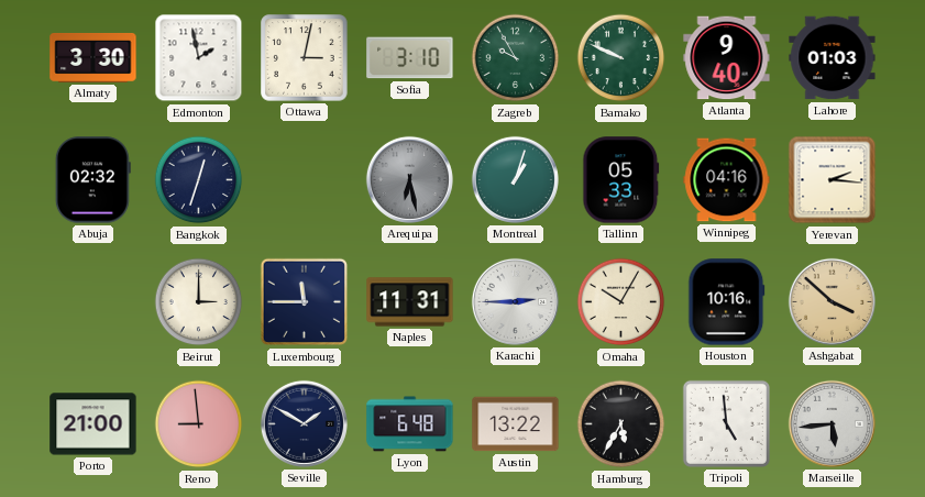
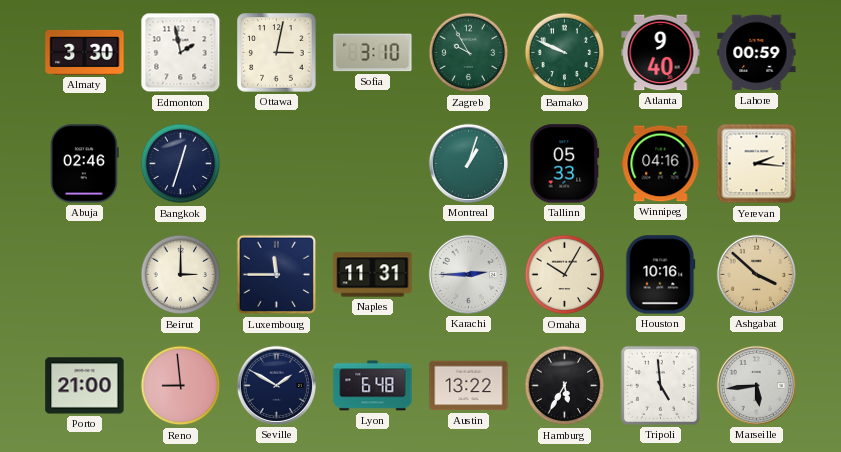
Lahore: 01:03 -> 00:59 (757, 53)
Abuja: 02:32 -> 02:46 (84, 164)
Arequipa: 6:28 -> none (409, 179)
